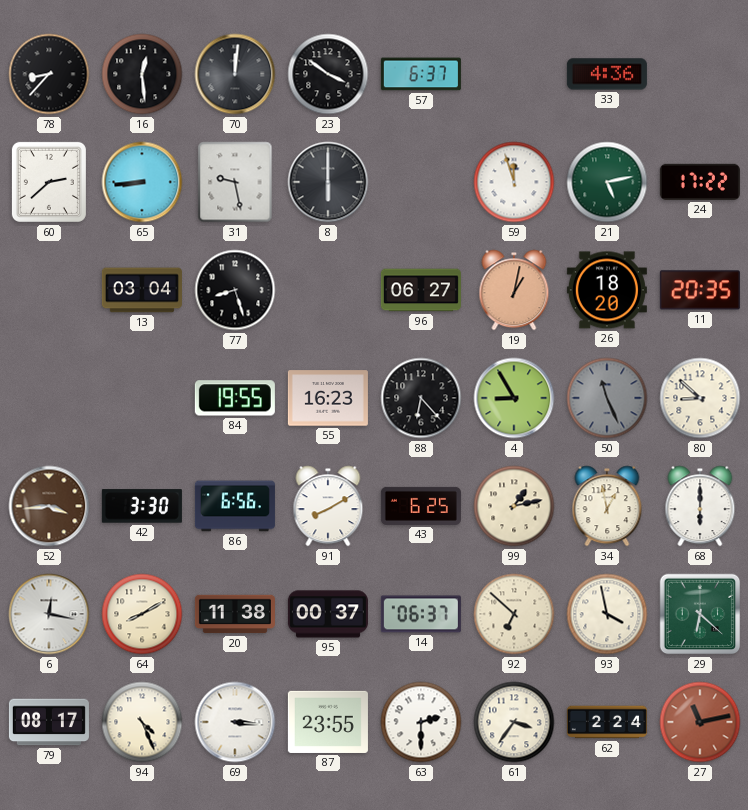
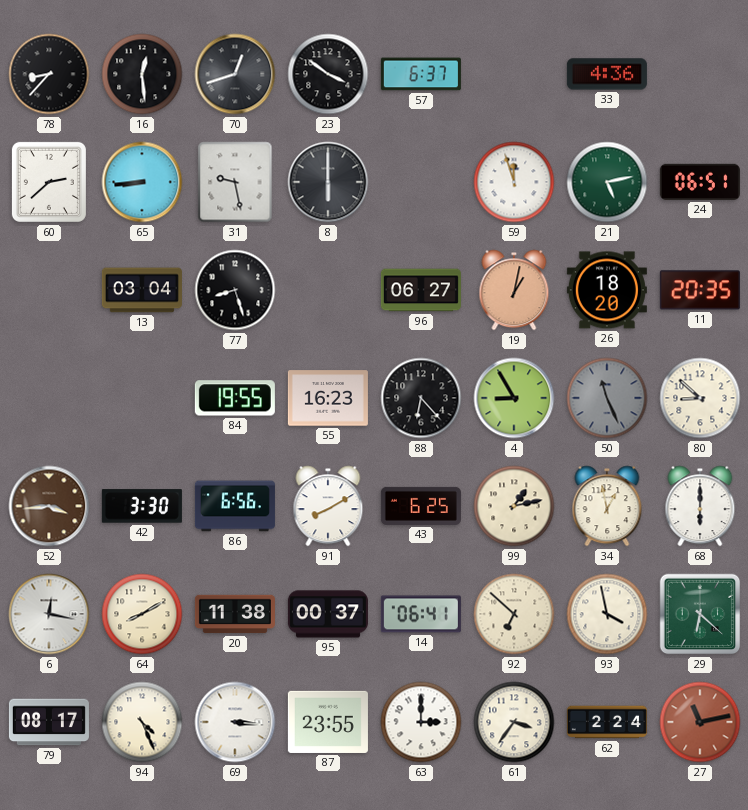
70: 12:01 -> 12:42 (235, 74)
24: 17:22 -> 06:51 (700, 182)
14: 06:37 -> 06:41 (421, 614)
63: 2:30 -> 3:00 (421, 722)
